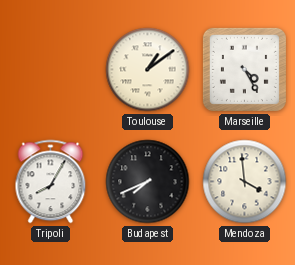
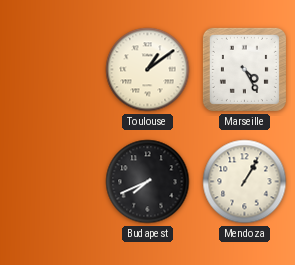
Tripoli: 8:05 -> none (51, 182)
Mendoza: 3:59 -> 1:05 (245, 182)
